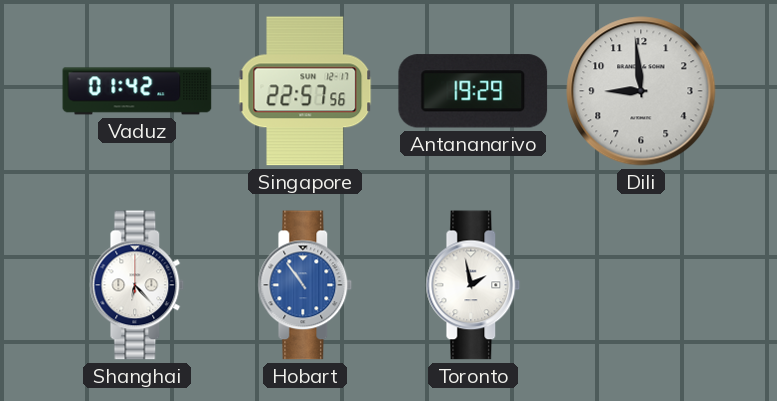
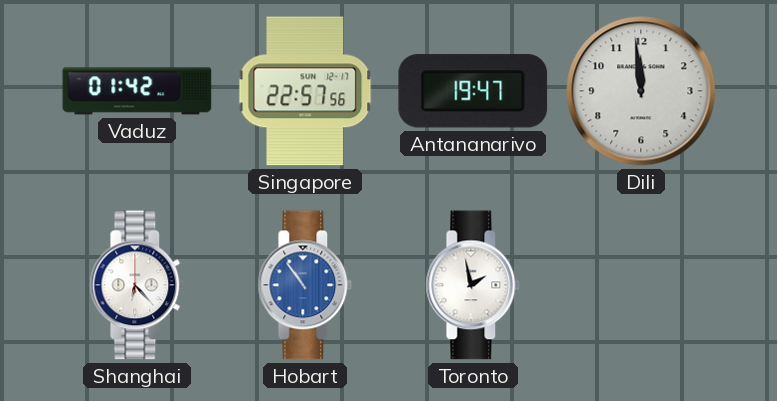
Antananarivo: 19:29 -> 19:47 (473, 91)
Dili: 8:59 -> 11:59 (641, 91)
